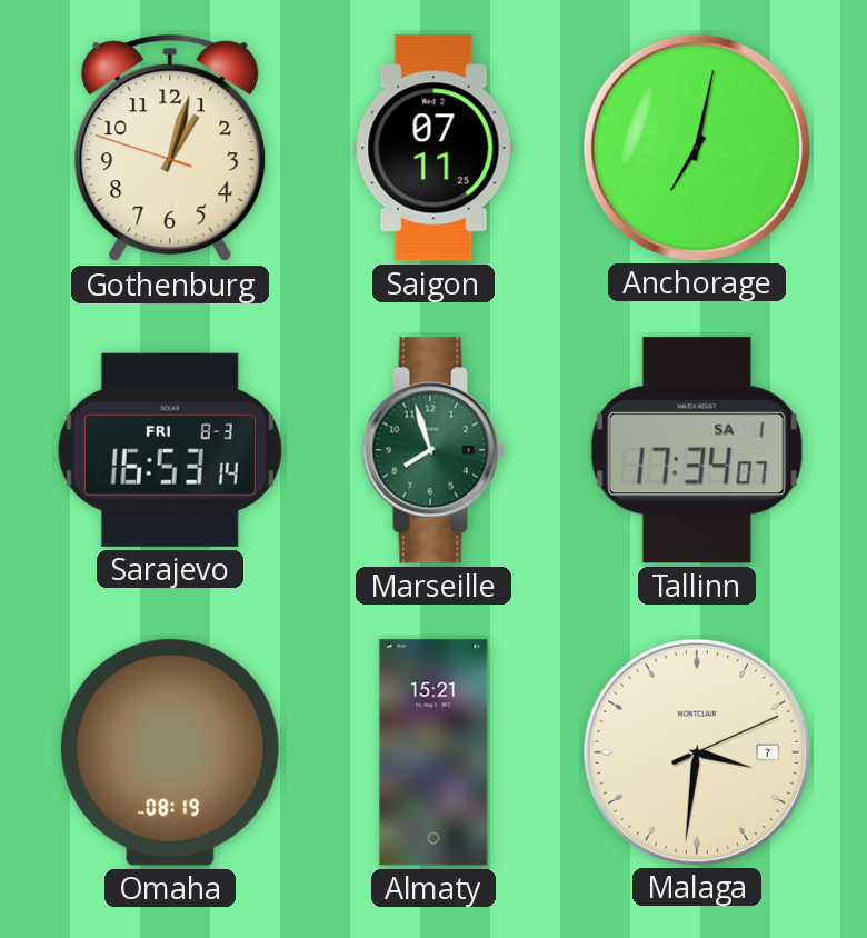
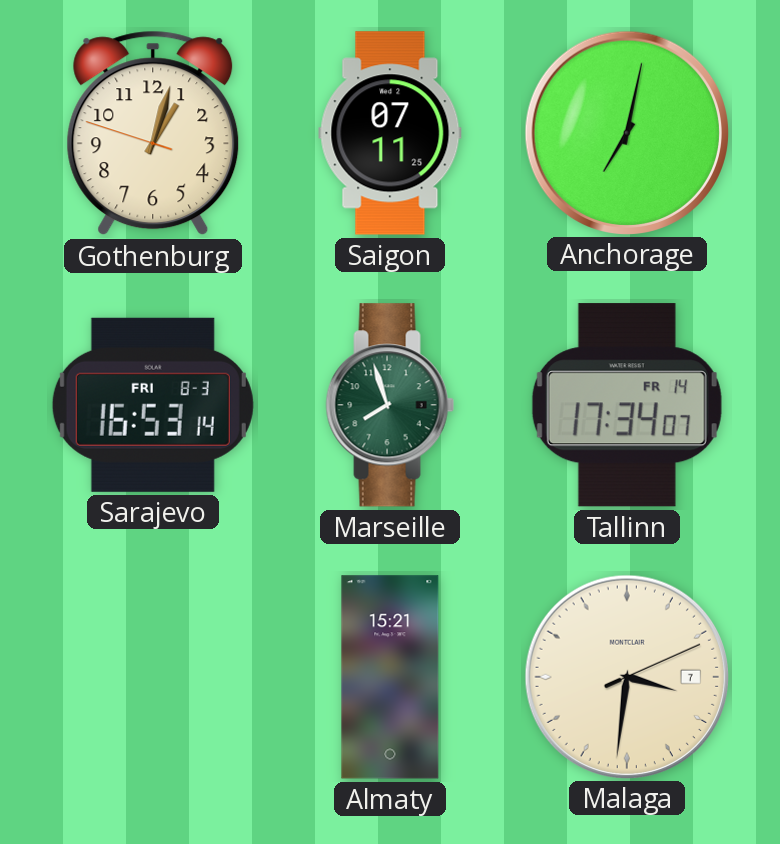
Tallinn date: SA 1 -> FR 14 (627, 405)
Omaha: 08:19 -> none (170, 752)
